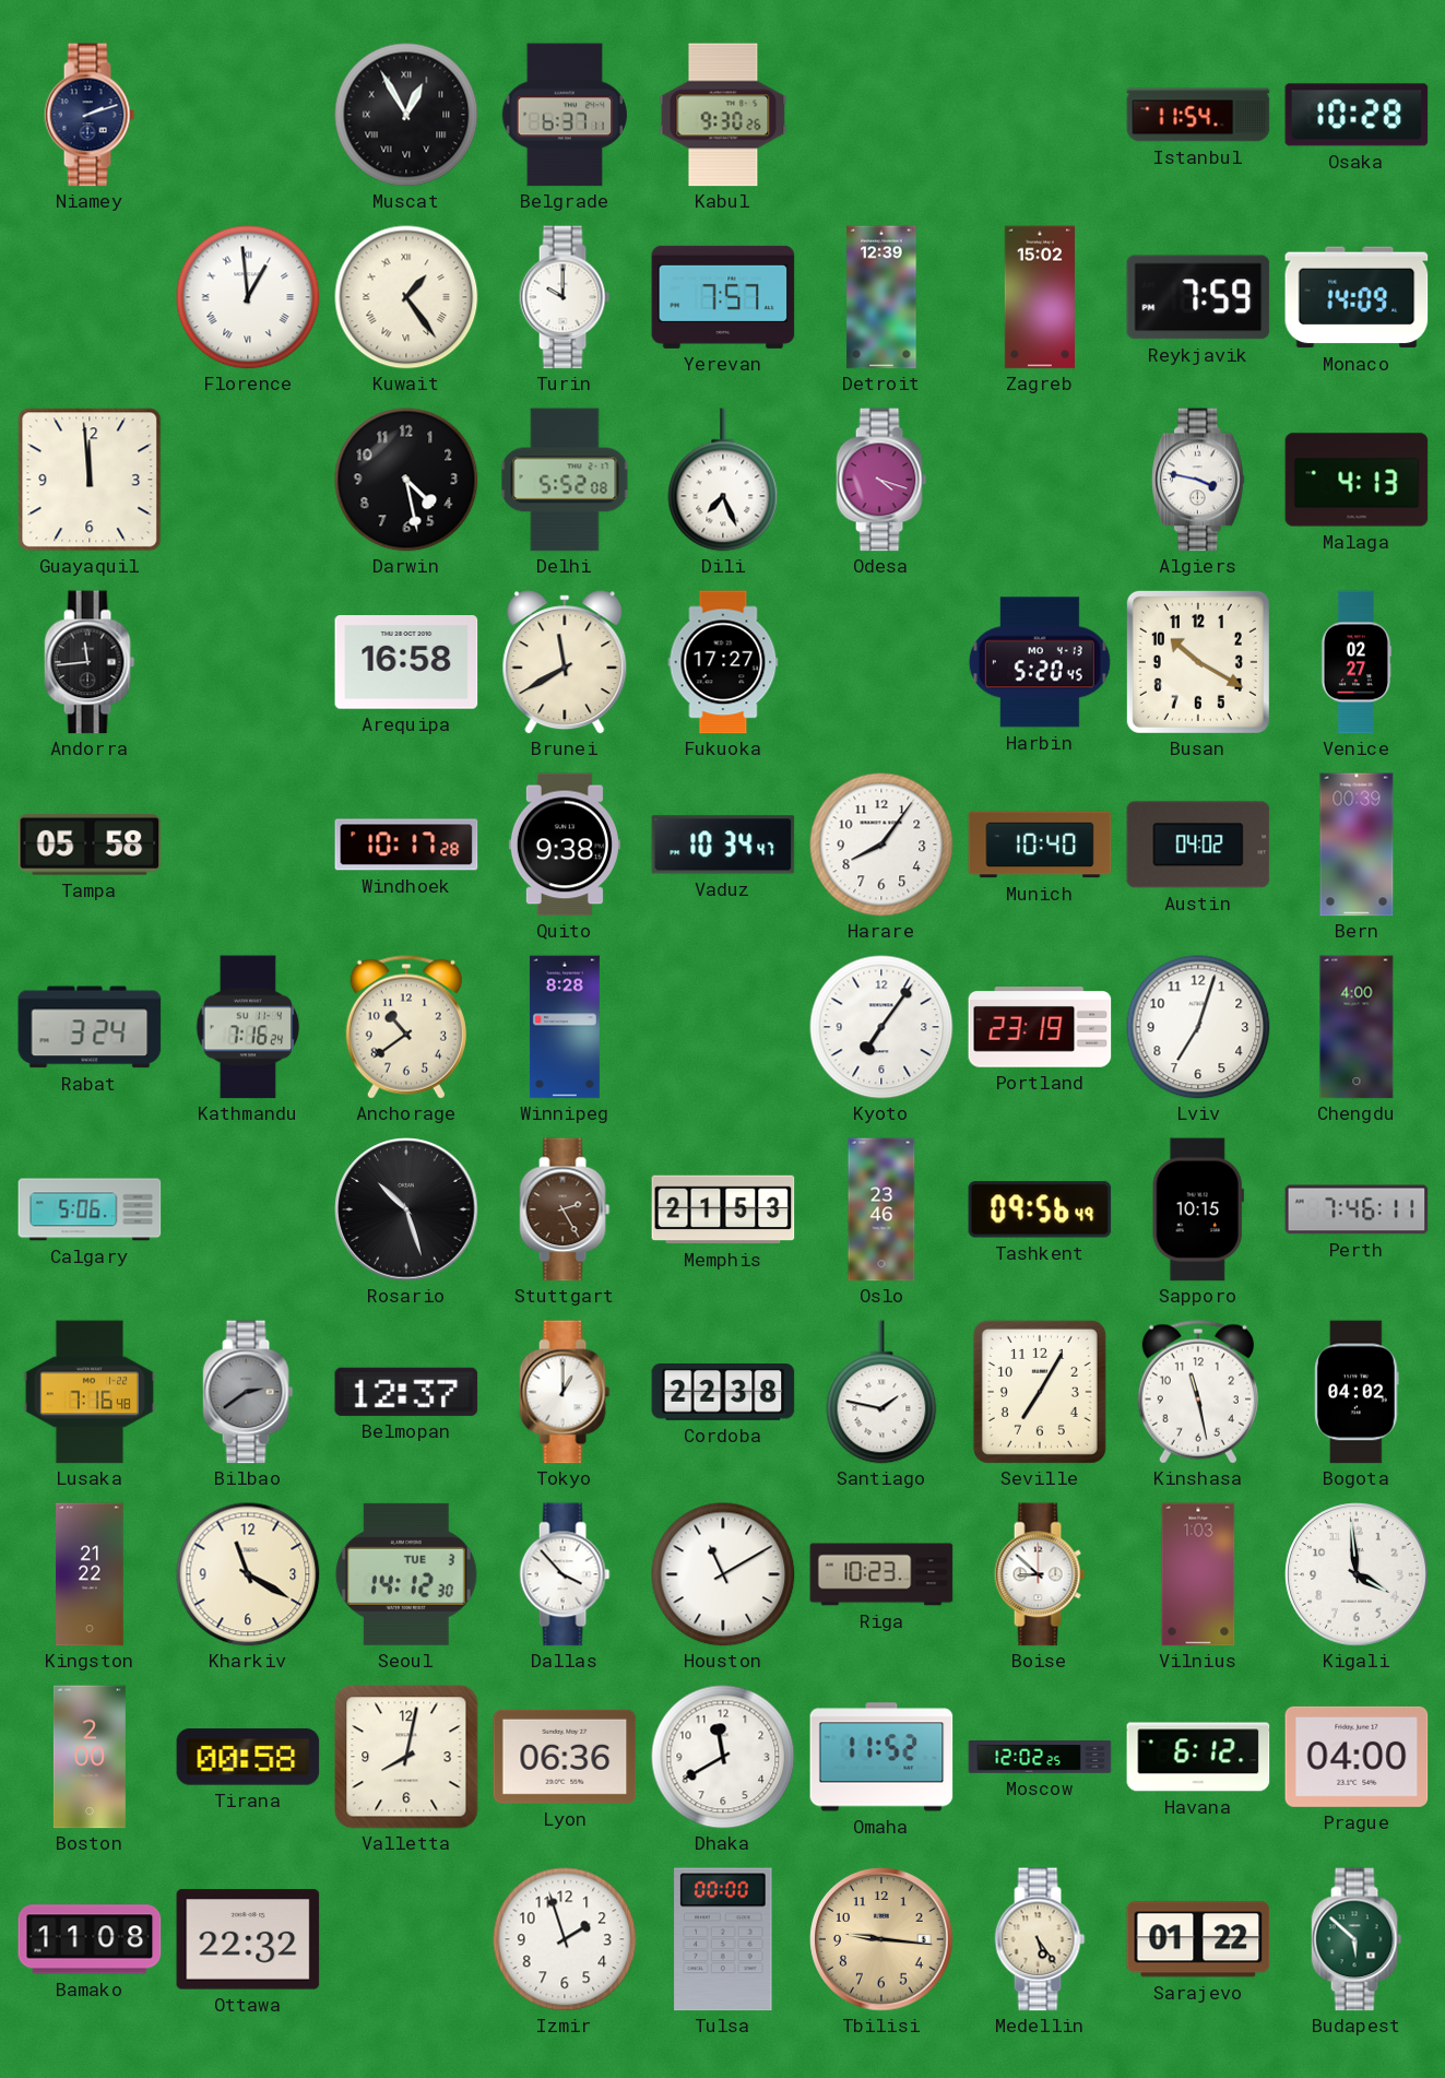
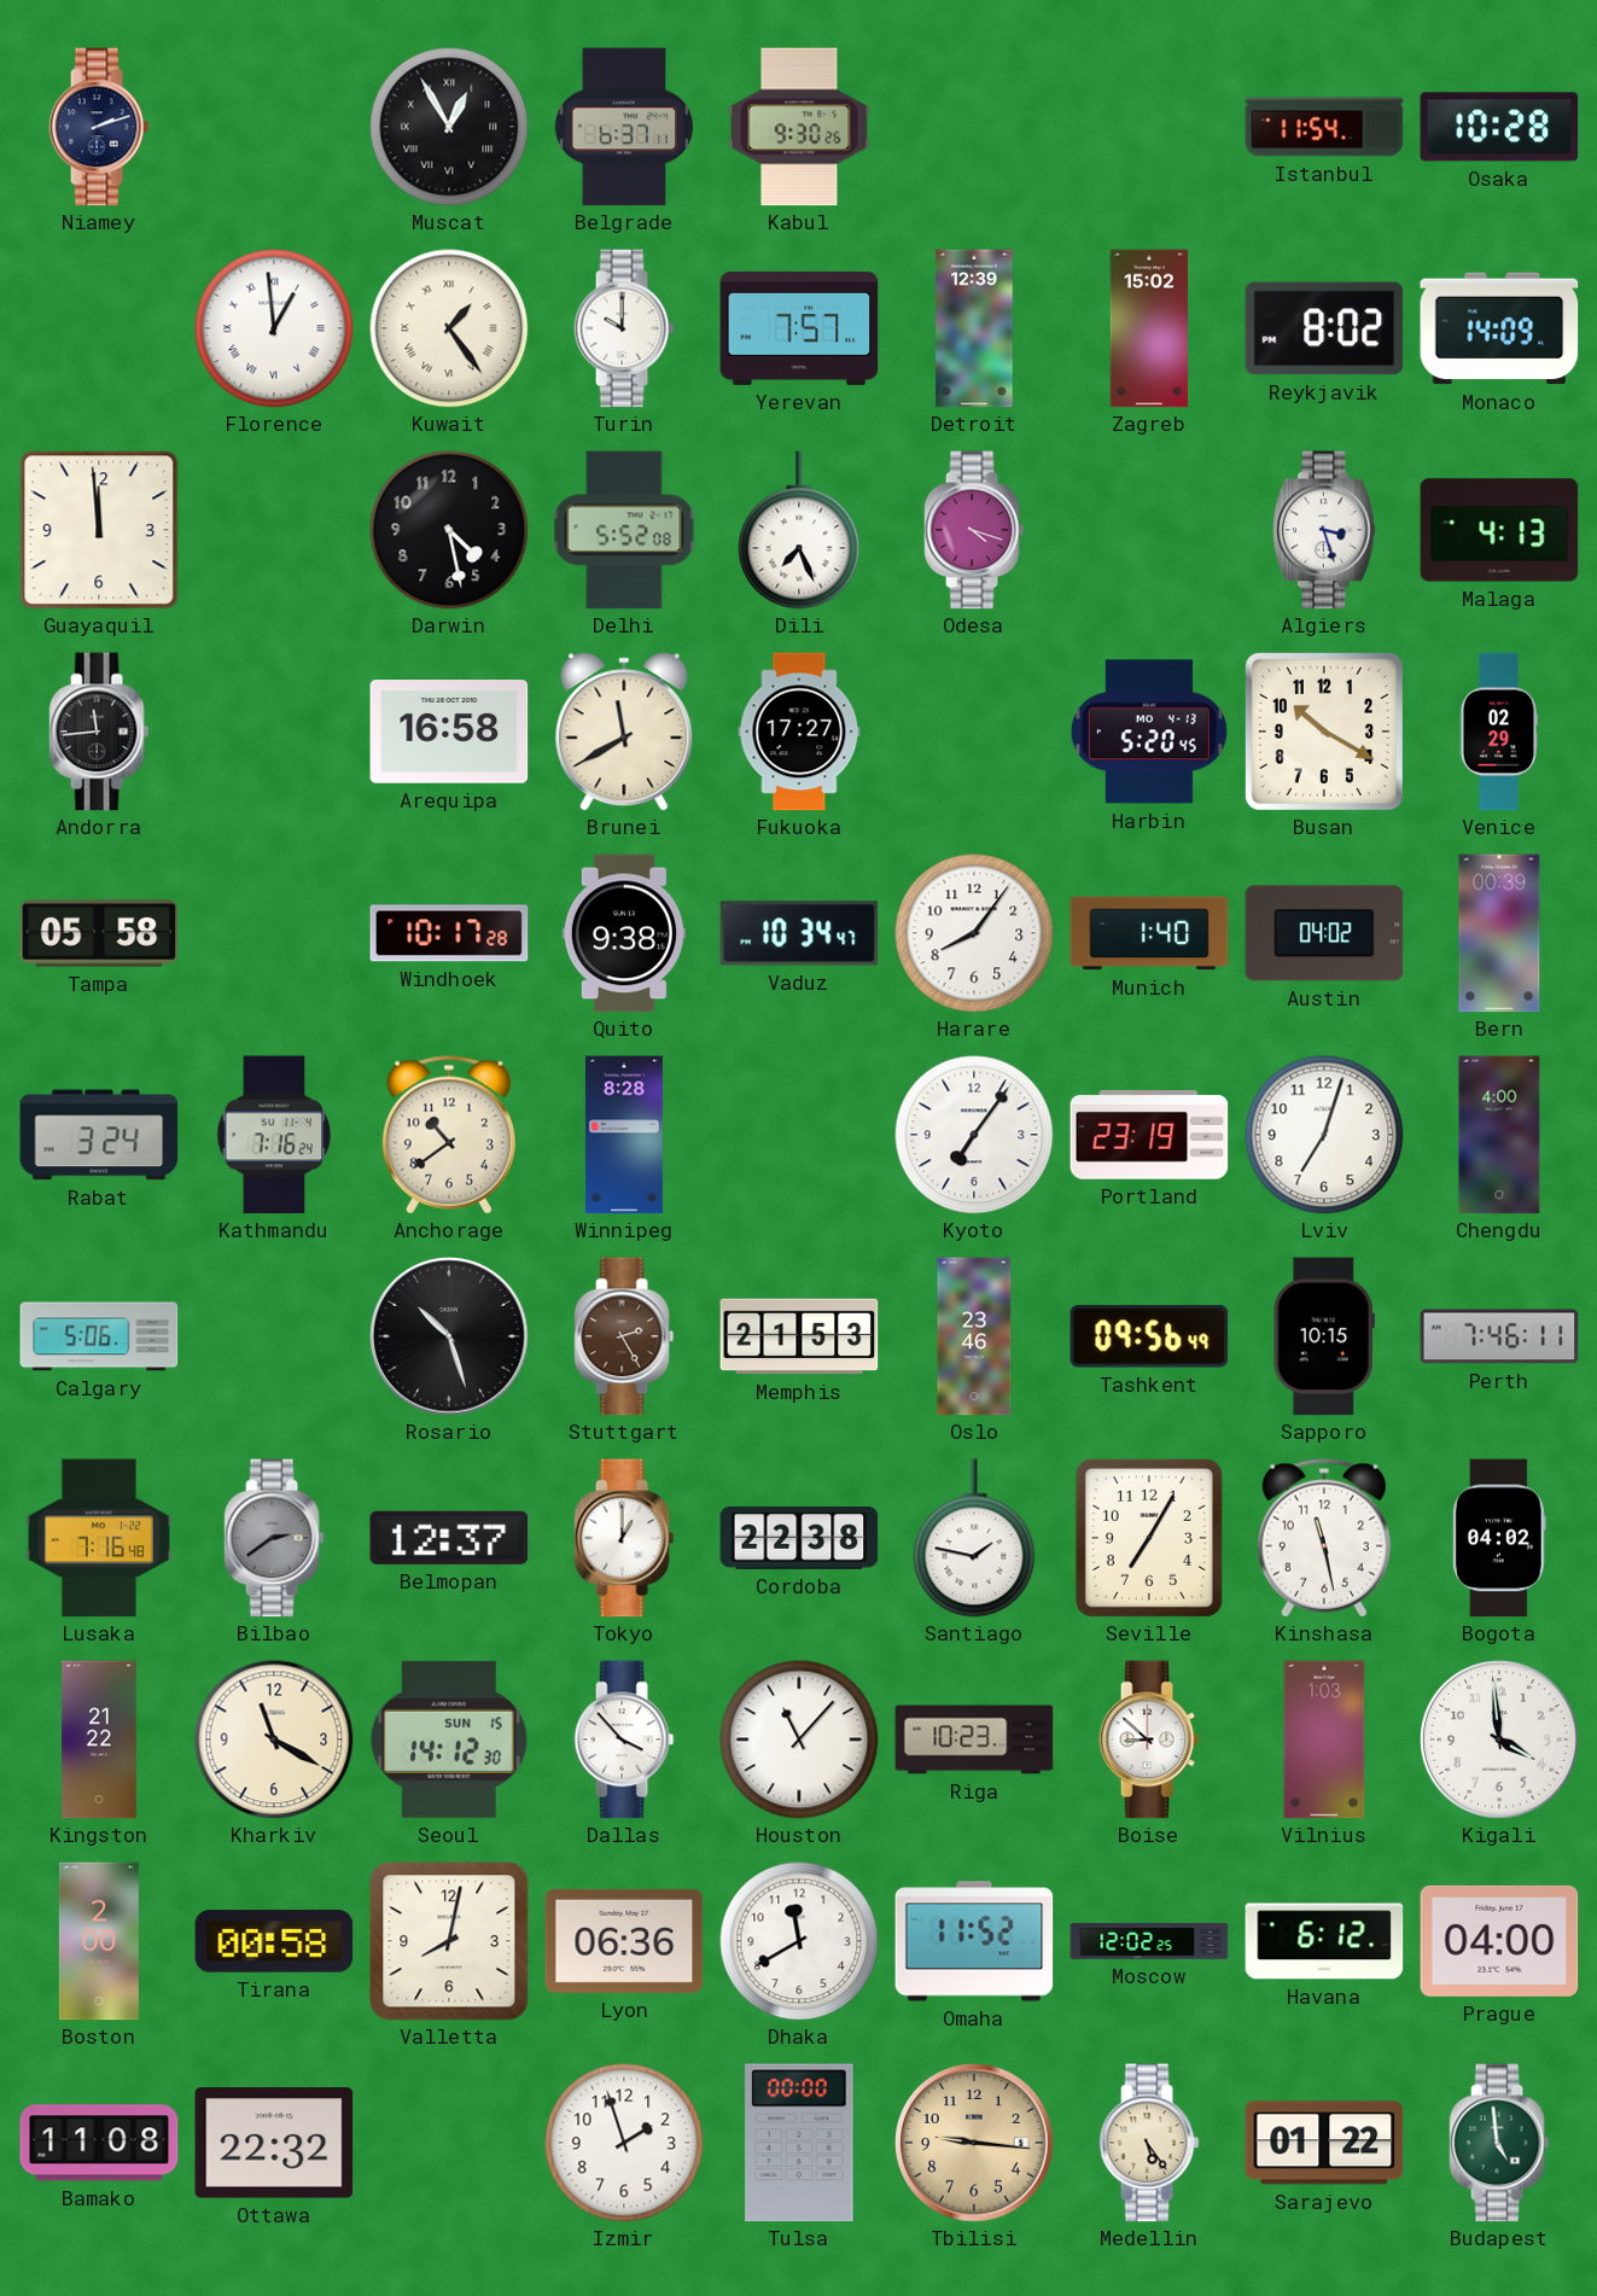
Reykjavik: 7:59 -> 8:02 (1324, 328)
Algiers: 3:47 -> 3:27 (1325, 530)
Venice: 02:27 -> 02:29 (1499, 732)
Munich: 10:40 -> 1:40 (1149, 933)
Seoul date: TUE 3 -> SUN 15 (449, 1740)
Houston: 11:10 -> 11:07 (799, 1740)
Budapest: 5:52 -> 4:59 (1499, 2143)
